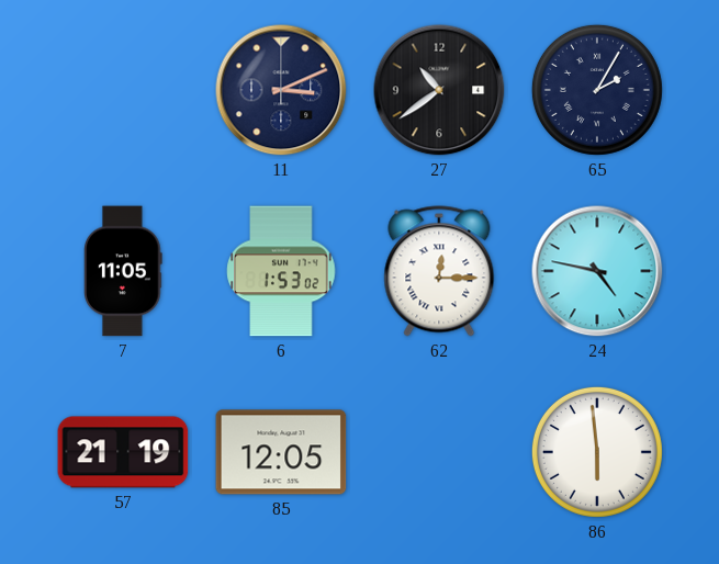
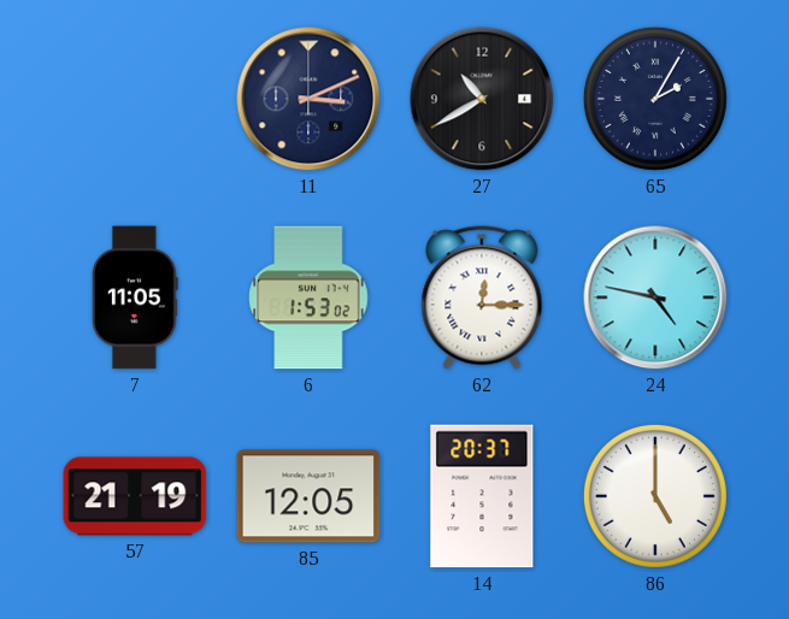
27: 10:39 -> 10:40 (482, 99)
14: none -> 20:37 (482, 496)
86: 5:59 -> 5:00 (655, 496)
